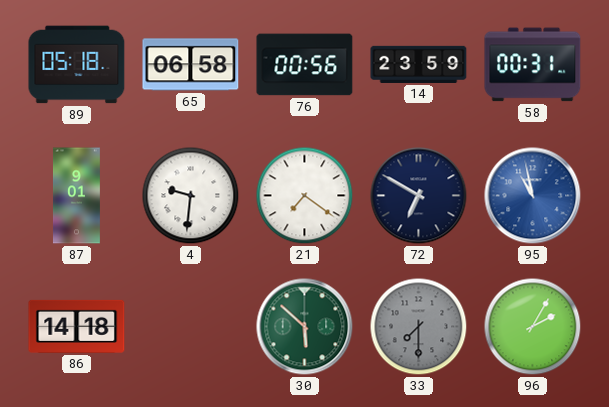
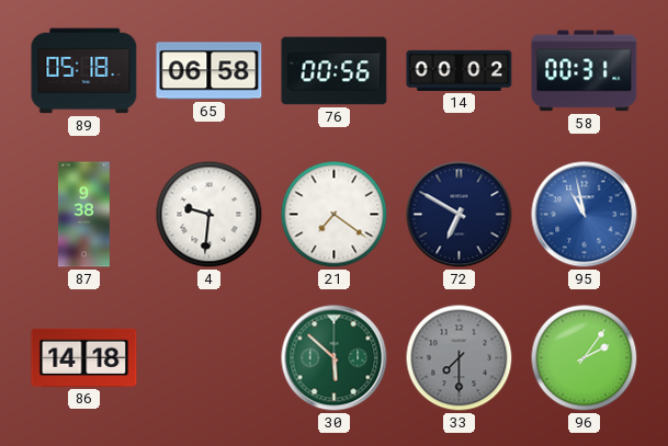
14: 23:59 -> 00:02 (460, 70)
87: 9:01 -> 9:38 (83, 215)
96: 2:05 -> 2:06 (585, 358)
